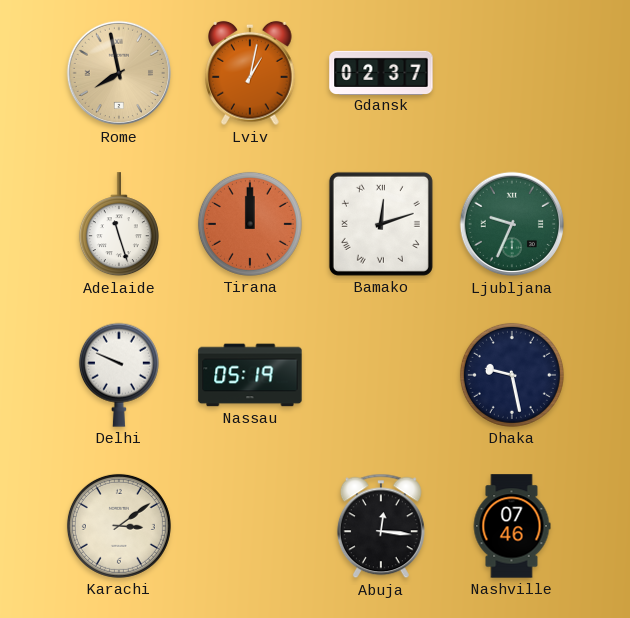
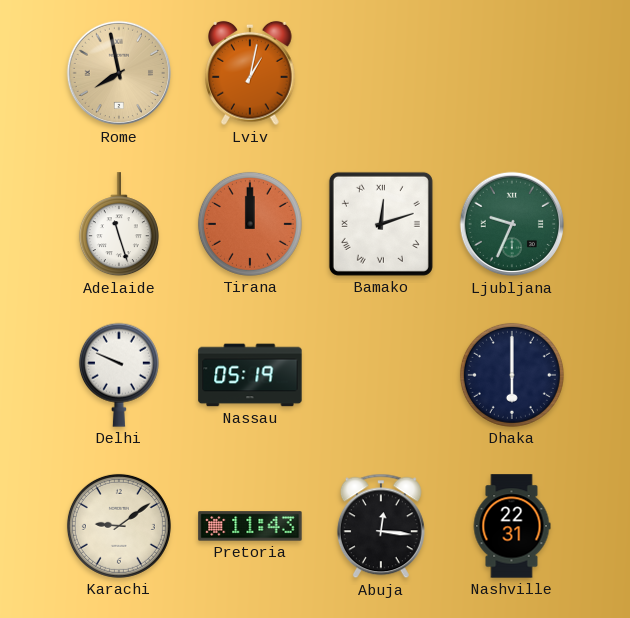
Gdansk: 02:37 -> none (381, 72)
Dhaka: 9:28 -> 6:00 (512, 375)
Karachi: 3:09 -> 9:09 (119, 526)
Pretoria: none -> 11:43 (250, 526)
Nashville: 07:46 -> 22:31 (512, 526)
